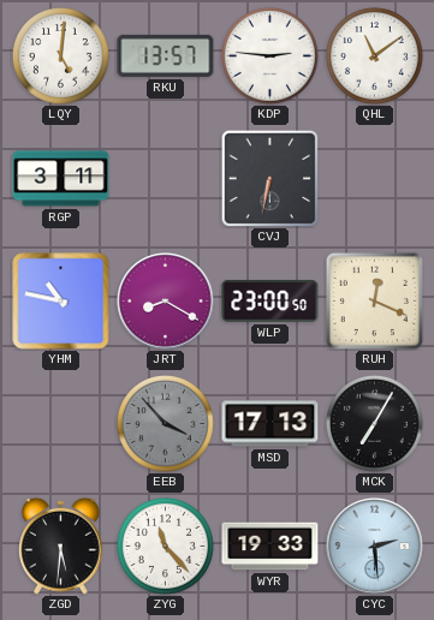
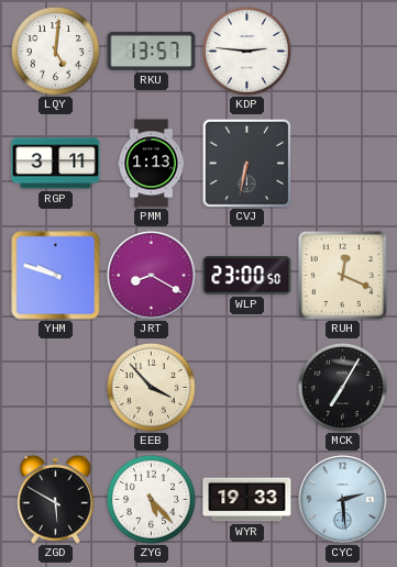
QHL: 11:09 -> none (375, 56)
PMM: none -> 1:13 (152, 164)
YHM: 10:47 -> 9:48 (56, 276)
EEB dial: grey -> cream (152, 388)
MSD: 17:13 -> none (270, 424)
ZGD: 5:31 -> 5:50 (56, 499)
ZYG: 11:23 -> 5:23 (152, 500)
